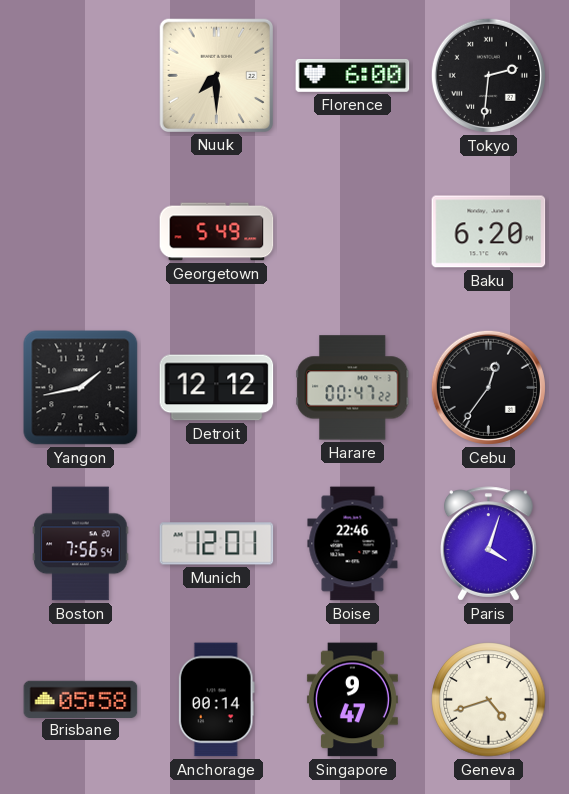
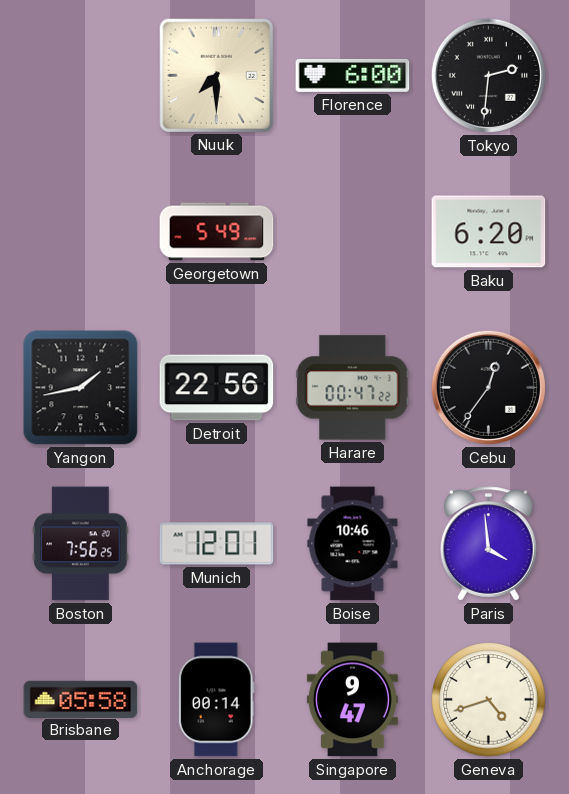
Detroit: 12:12 -> 22:56 (217, 388)
Boston: 7:56:54 -> 7:56:25 (81, 544)
Boise: 22:46 -> 10:46 (353, 544)
Paris: 4:03 -> 3:59 (489, 544)
